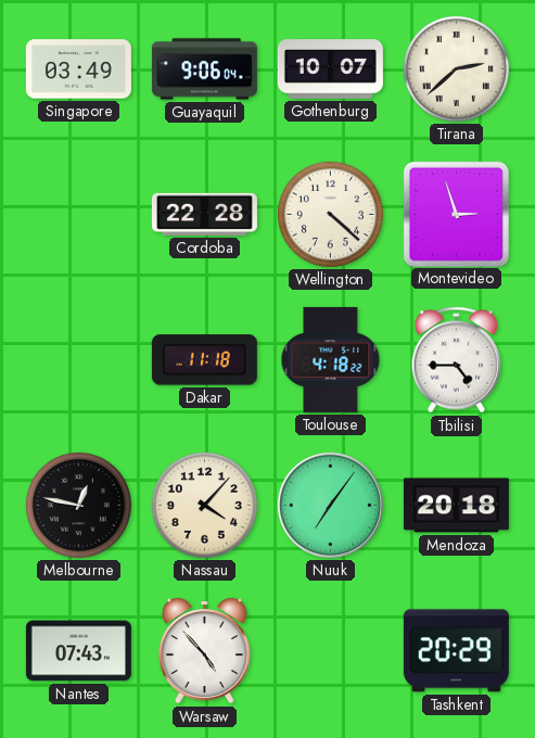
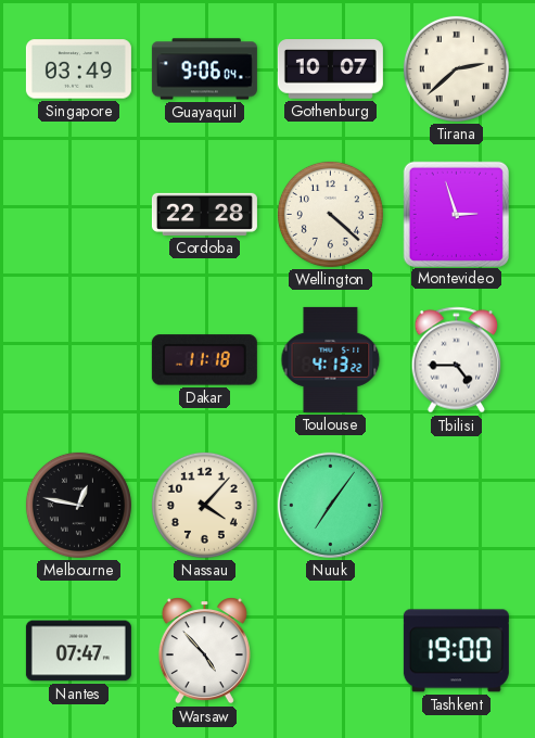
Toulouse: 4:18 -> 4:13 (331, 359)
Mendoza: 20:18 -> none (456, 506)
Nantes: 07:43 -> 07:47 (78, 651)
Tashkent: 20:29 -> 19:00 (456, 651)
